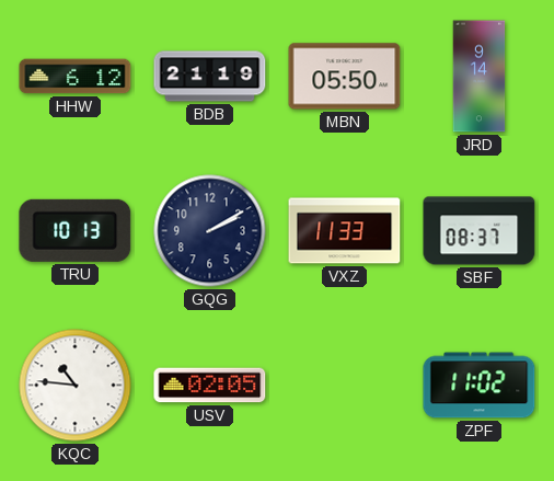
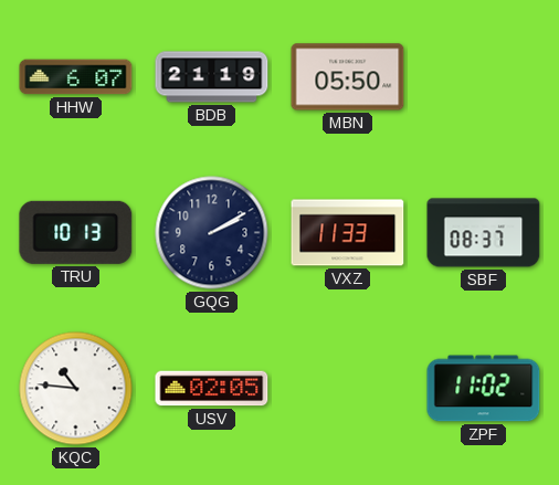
HHW: 6:12 -> 6:07 (76, 77)
JRD: 9:14 -> none (480, 77)
